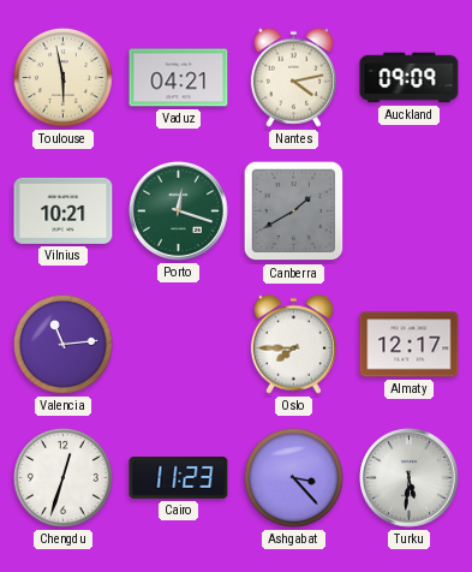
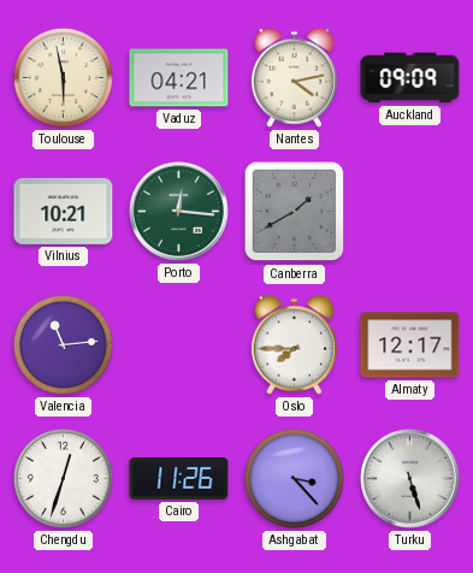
Porto: 12:18 -> 12:16 (179, 212)
Cairo: 11:23 -> 11:26 (179, 479)
Turku: 5:31 -> 5:27 (410, 479)
